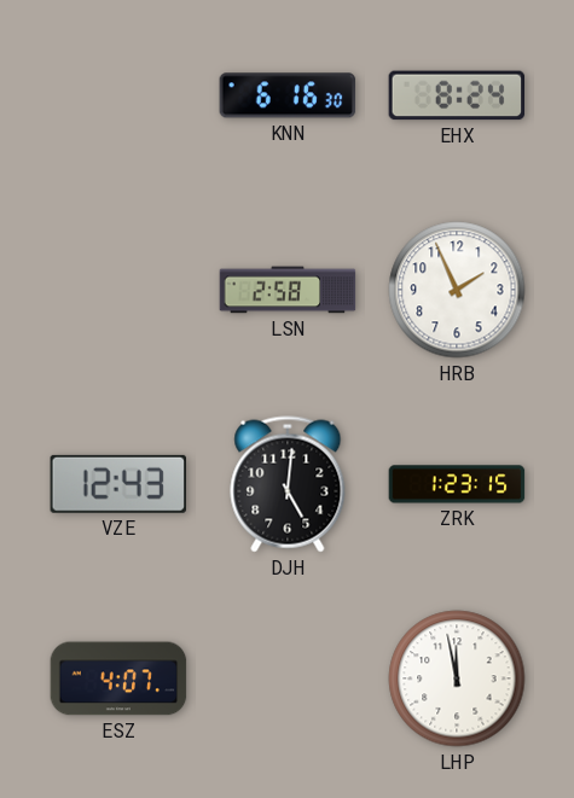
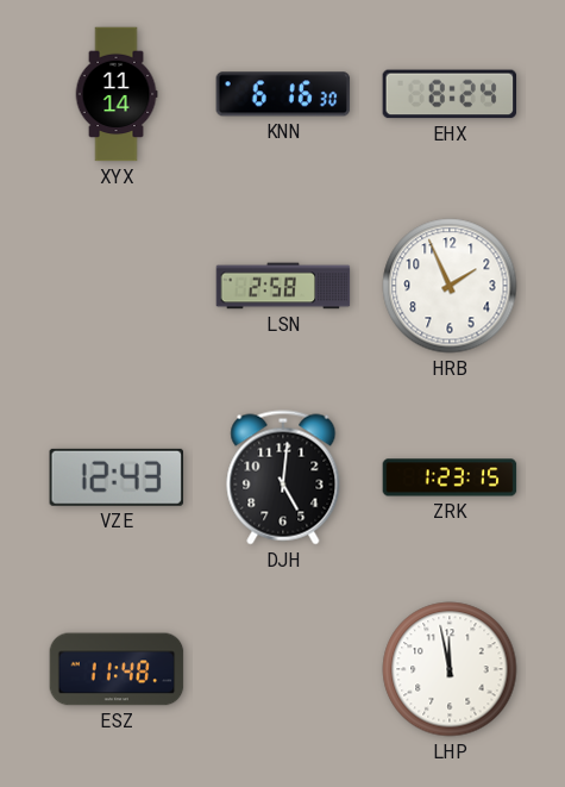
XYX: none -> 11:14 (117, 94)
ESZ: 4:07 -> 11:48 (117, 669)
